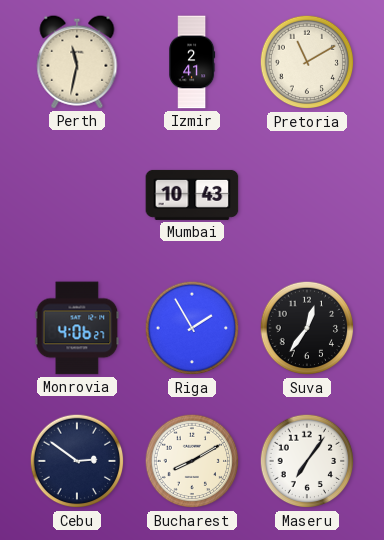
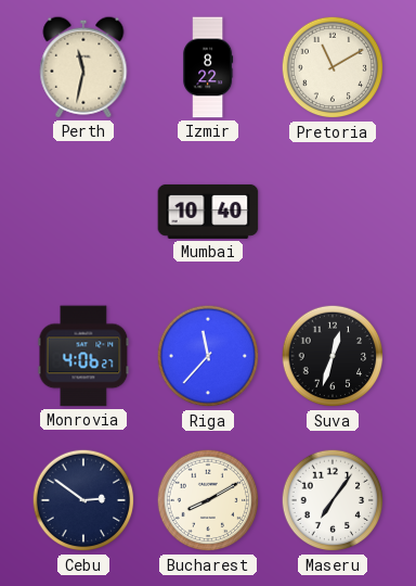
Izmir: 2:41 -> 8:22 (209, 67)
Mumbai: 10:43 -> 10:40 (208, 212)
Riga: 1:55 -> 11:37 (208, 356)
Suva: 12:36 -> 12:33 (333, 356)
